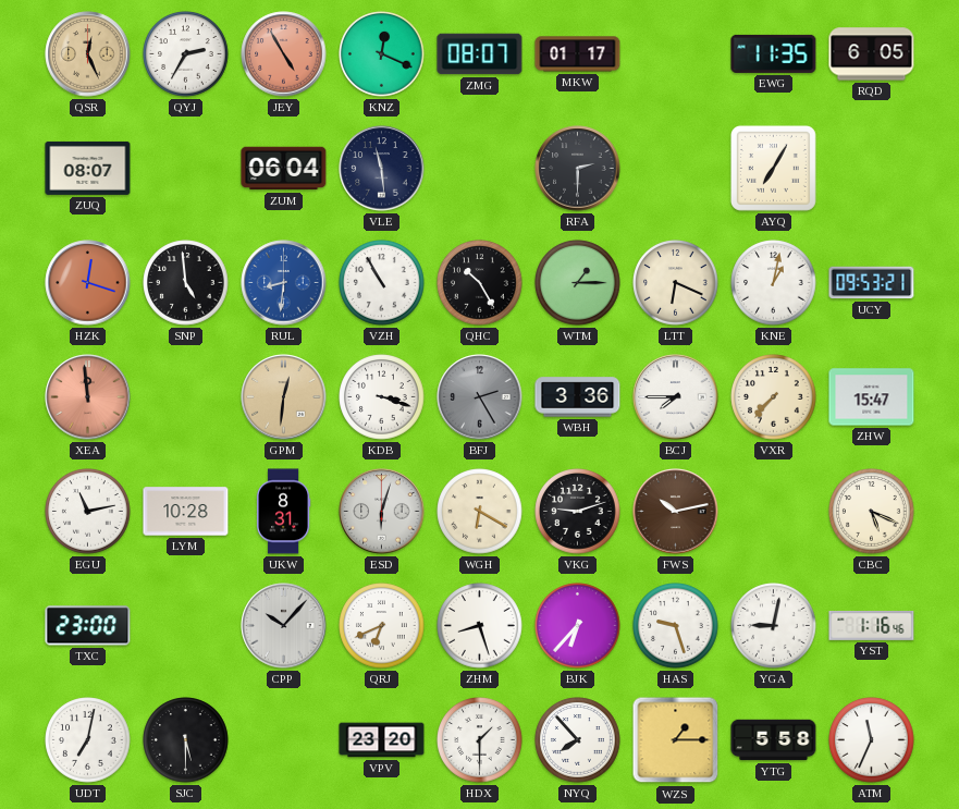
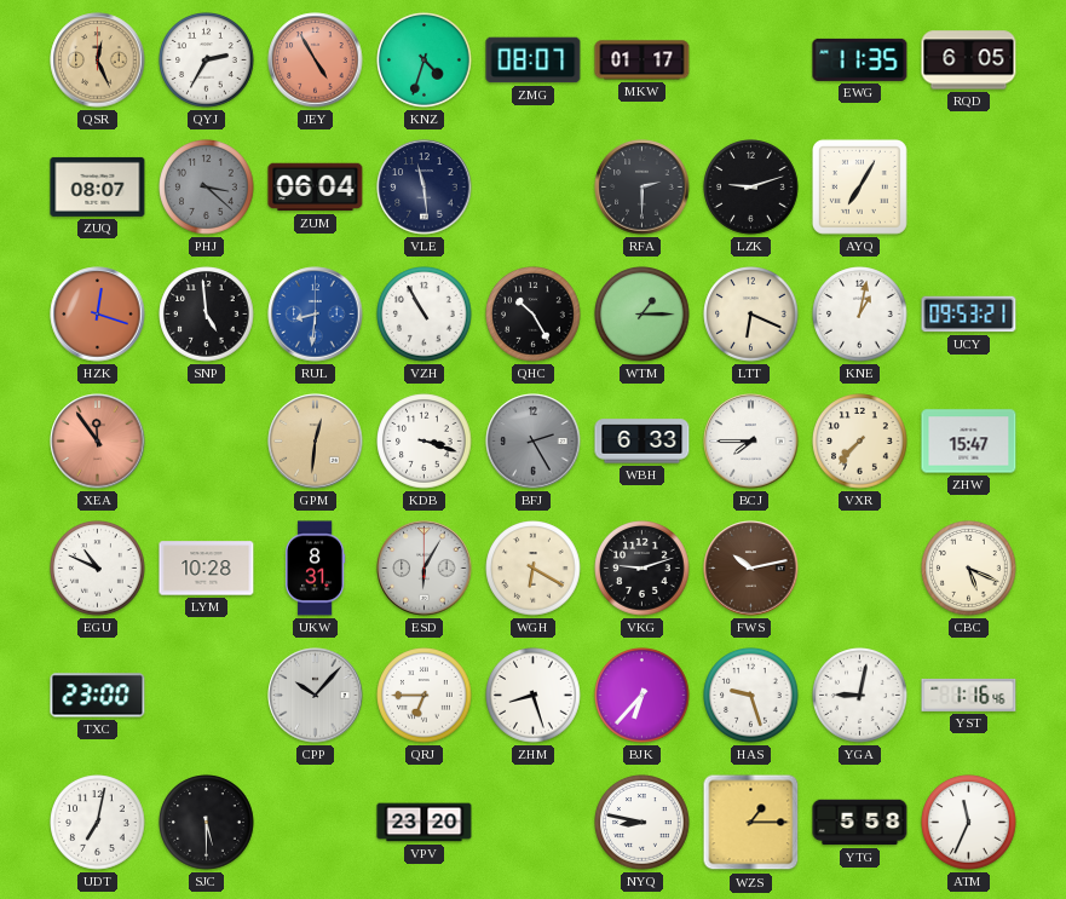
KNZ: 12:19 -> 4:33 (425, 60)
PHJ: none -> 3:22 (207, 188)
LZK: none -> 9:12 (751, 188)
XEA: 11:59 -> 11:54 (98, 442)
WBH: 3:36 -> 6:33 (643, 442)
EGU: 11:13 -> 10:49 (98, 569)
ESD: 6:03 -> 6:05 (425, 569)
QRJ: 6:41 -> 6:45 (425, 696)
HDX: 1:30 -> none (480, 740)
NYQ: 7:53 -> 8:47 (643, 823)
